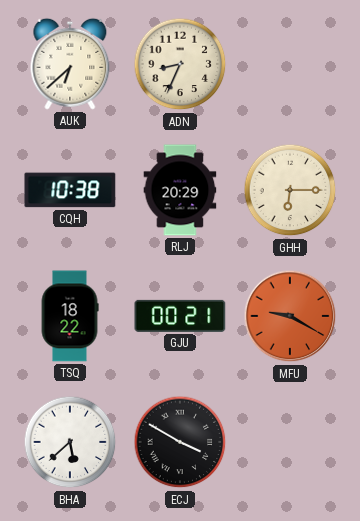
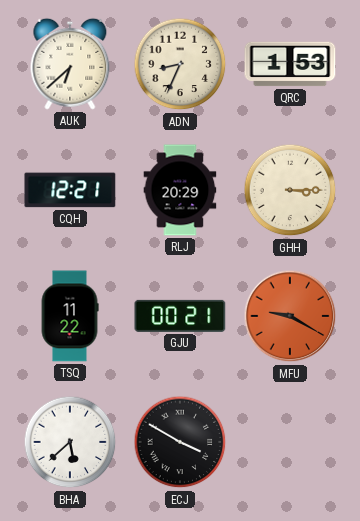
QRC: none -> 1:53 (290, 64)
CQH: 10:38 -> 12:21 (70, 190)
GHH: 6:15 -> 3:15 (290, 190)
TSQ: 18:22 -> 11:22 (70, 316)
